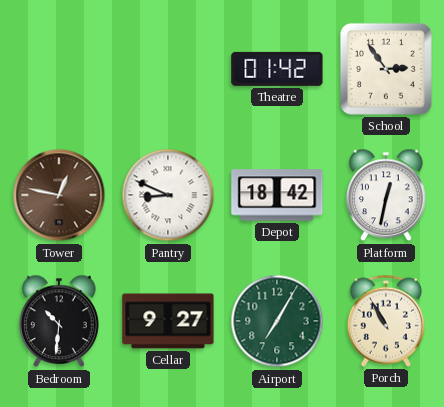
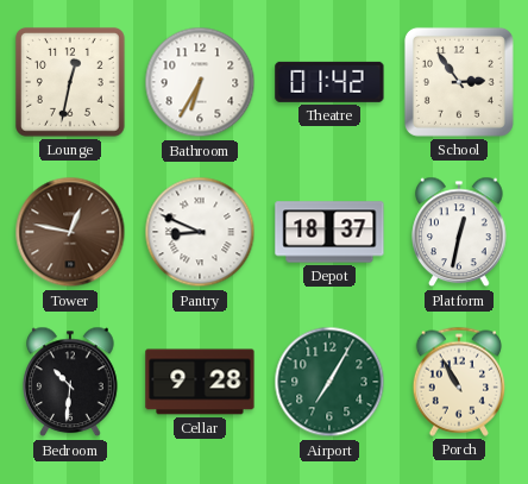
Lounge: none -> 12:32 (70, 82)
Bathroom: none -> 6:35 (200, 82)
Depot: 18:42 -> 18:37 (329, 232)
Cellar: 9:27 -> 9:28 (200, 382)
